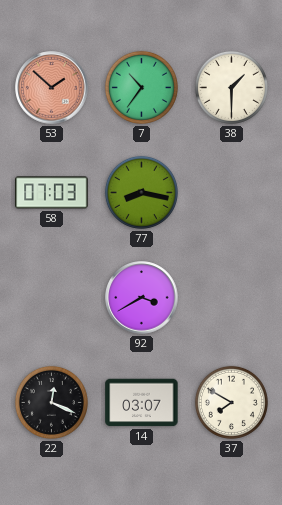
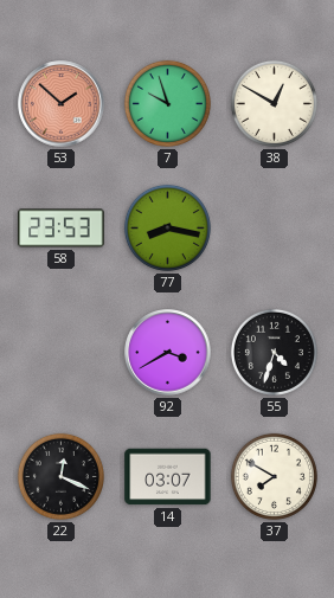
7: 10:36 -> 9:57 (167, 103)
38: 1:30 -> 12:50 (274, 103)
58: 07:03 -> 23:53 (62, 229)
55: none -> 4:33 (274, 352)
